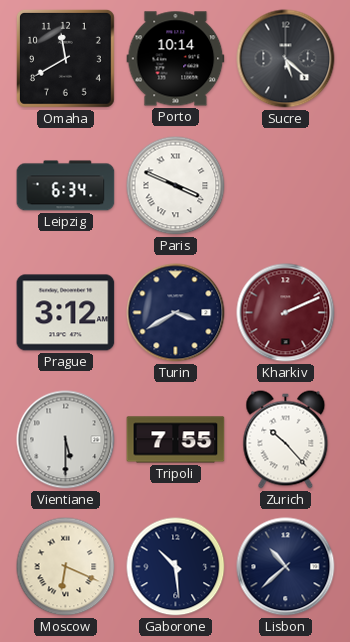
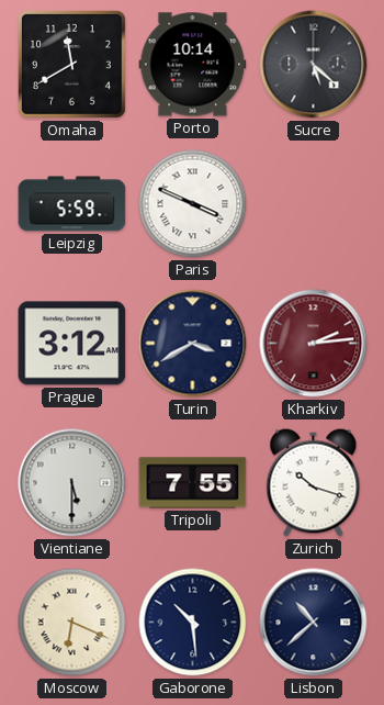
Leipzig: 6:34 -> 5:59 (72, 204)
Kharkiv: 2:11 -> 2:14 (314, 344)
Zurich: 10:23 -> 10:18 (314, 483)
